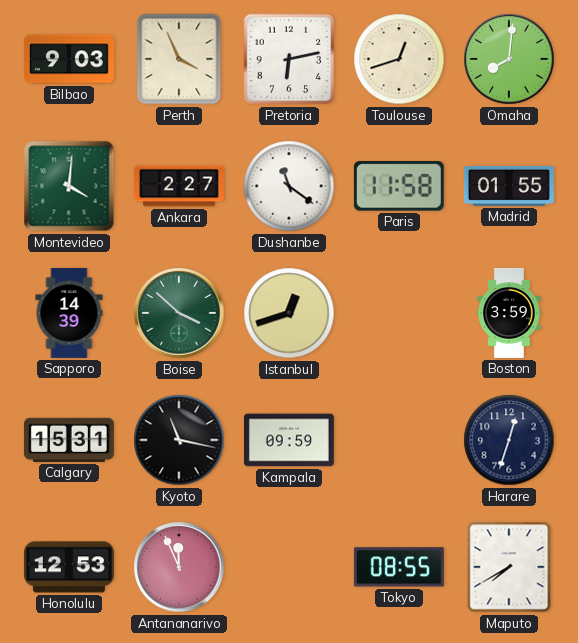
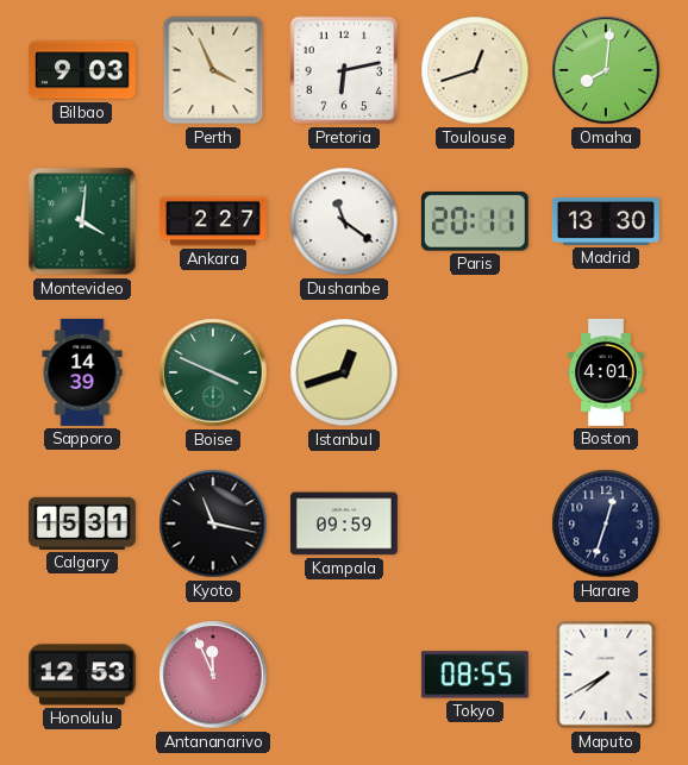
Paris: 11:58 -> 20:11 (475, 222)
Madrid: 01:55 -> 13:30 (606, 221)
Boise: 3:52 -> 3:49 (213, 372)
Boston: 3:59 -> 4:01 (606, 372)
